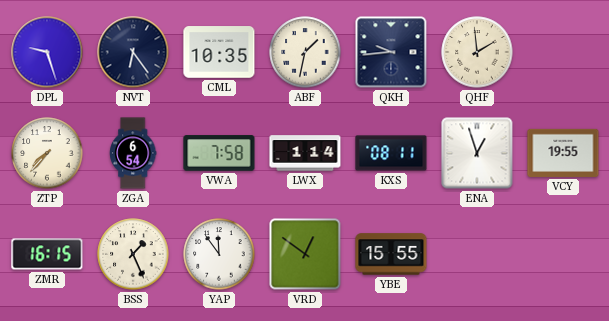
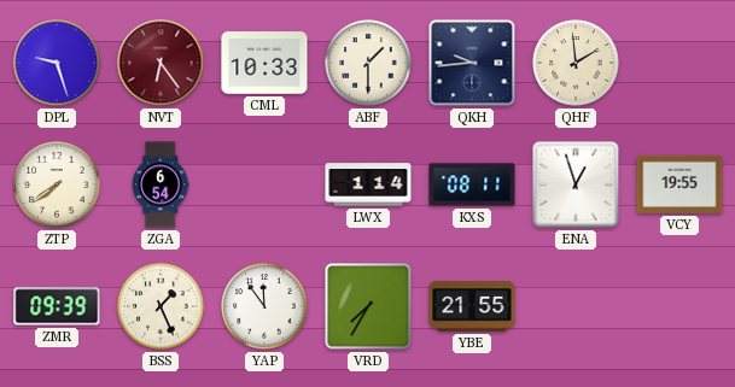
NVT dial: navy -> burgundy (161, 63)
CML: 10:35 -> 10:33 (264, 63)
ABF: 1:32 -> 1:30 (368, 63)
ZTP: 7:37 -> 7:39 (57, 184)
VWA: 7:58 -> none (219, 153)
ZMR: 16:15 -> 09:39 (57, 306)
VRD: 12:51 -> 7:35 (368, 306)
YBE: 15:55 -> 21:55 (472, 306)
